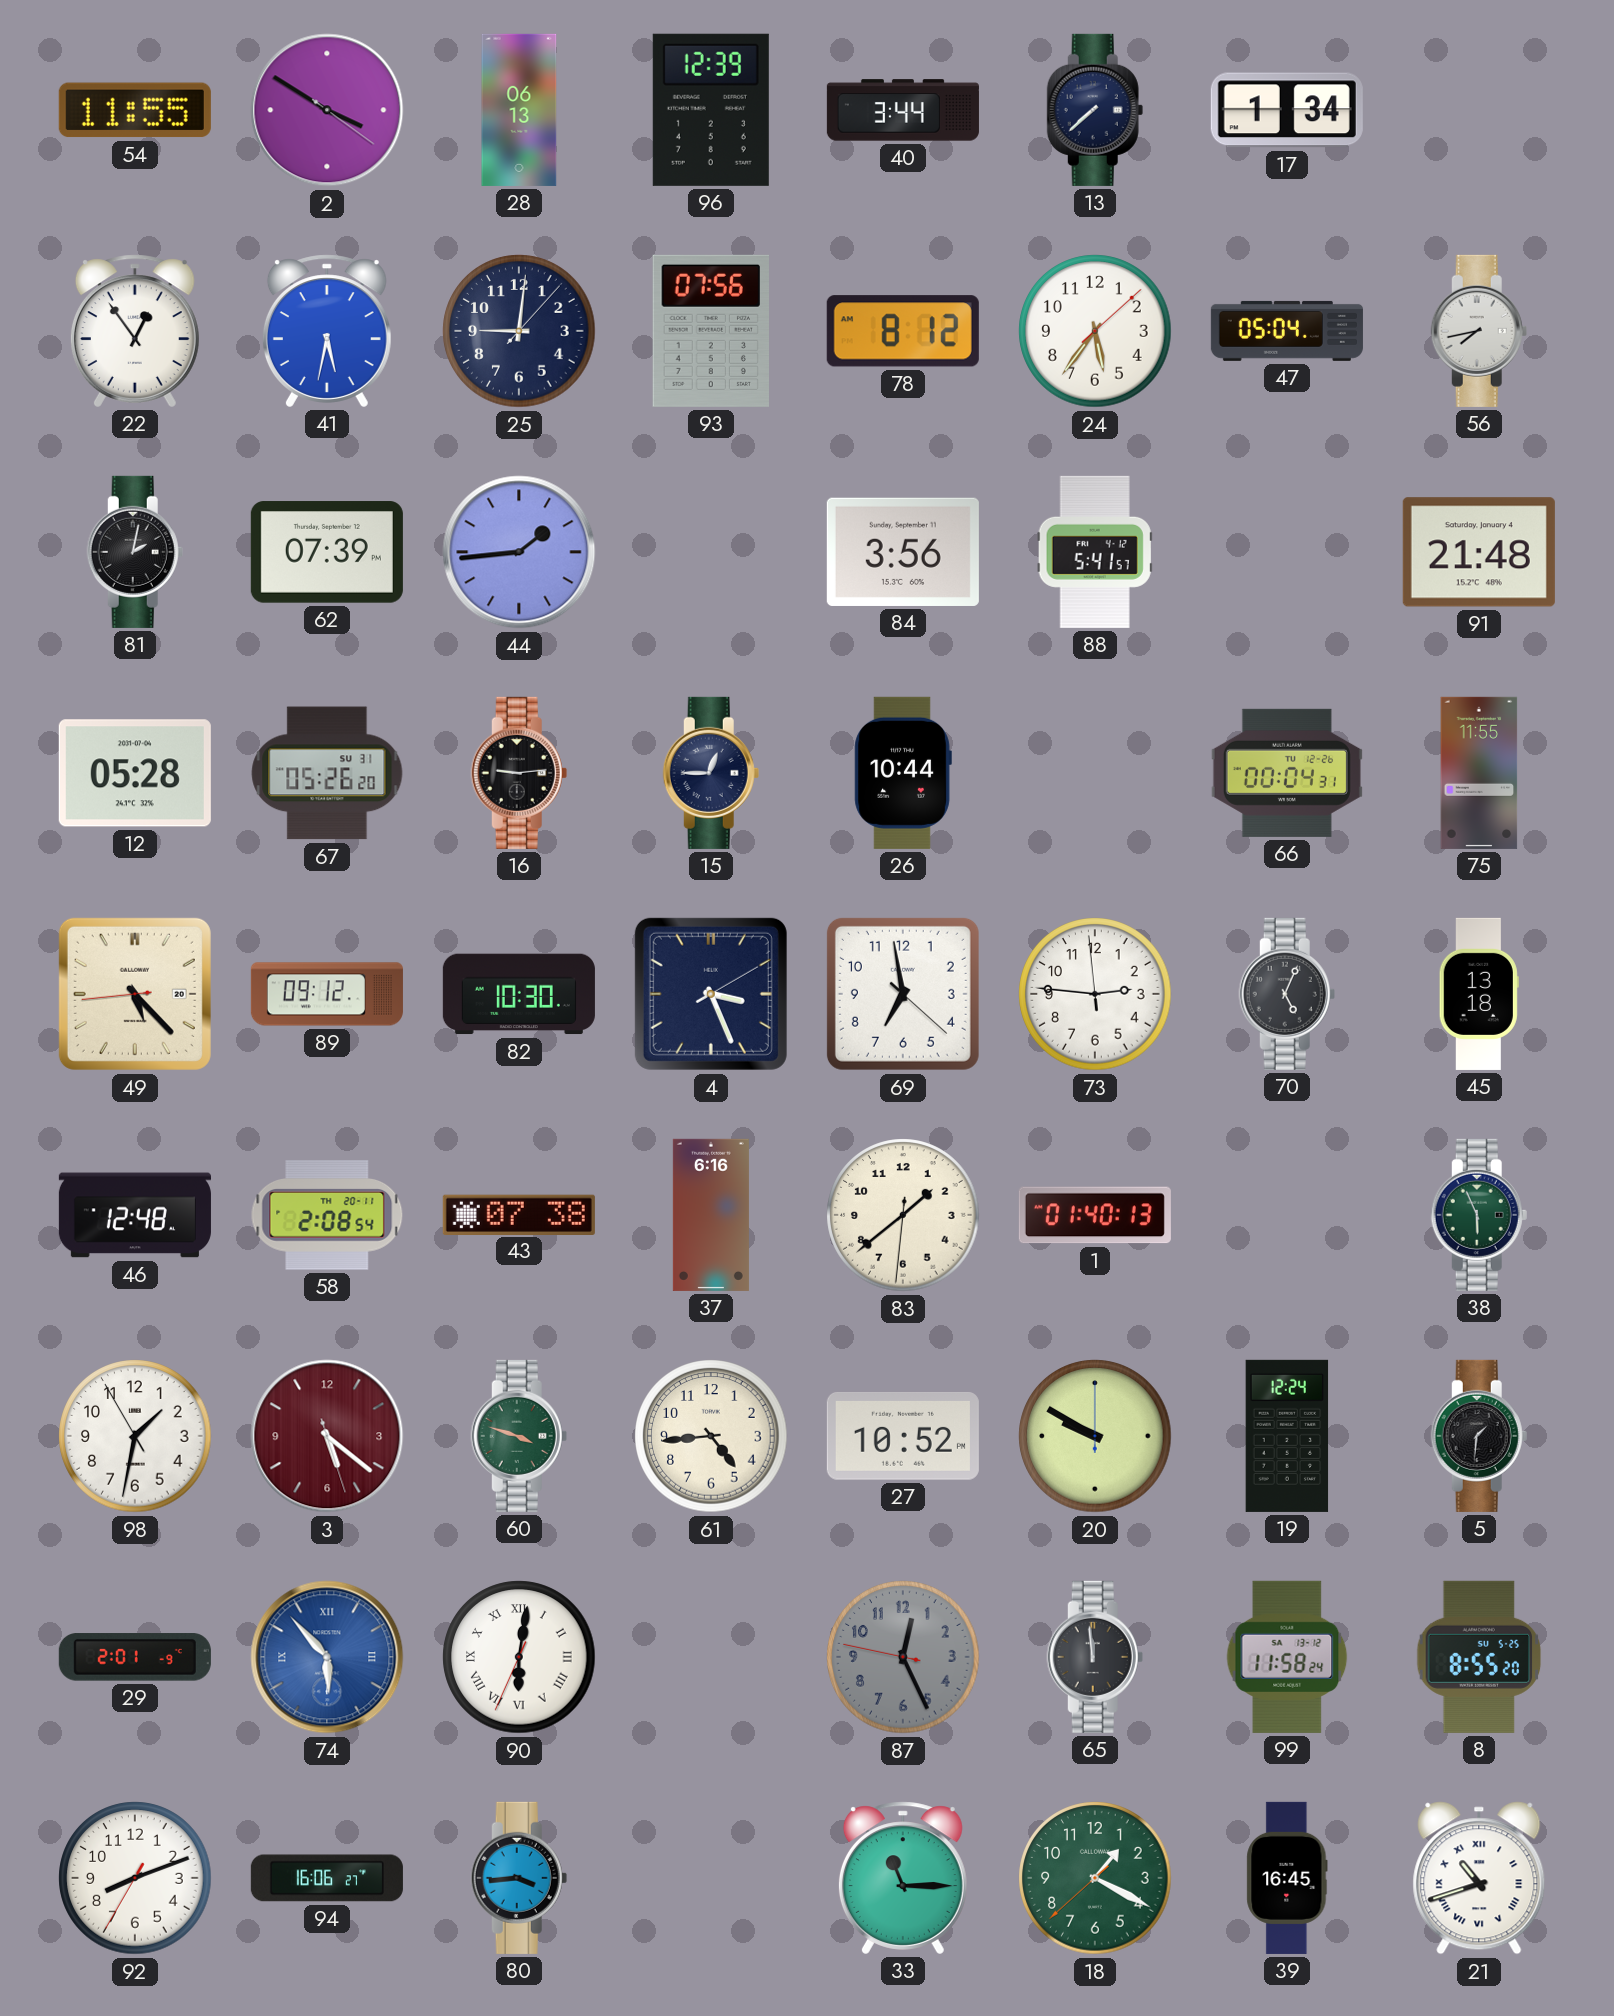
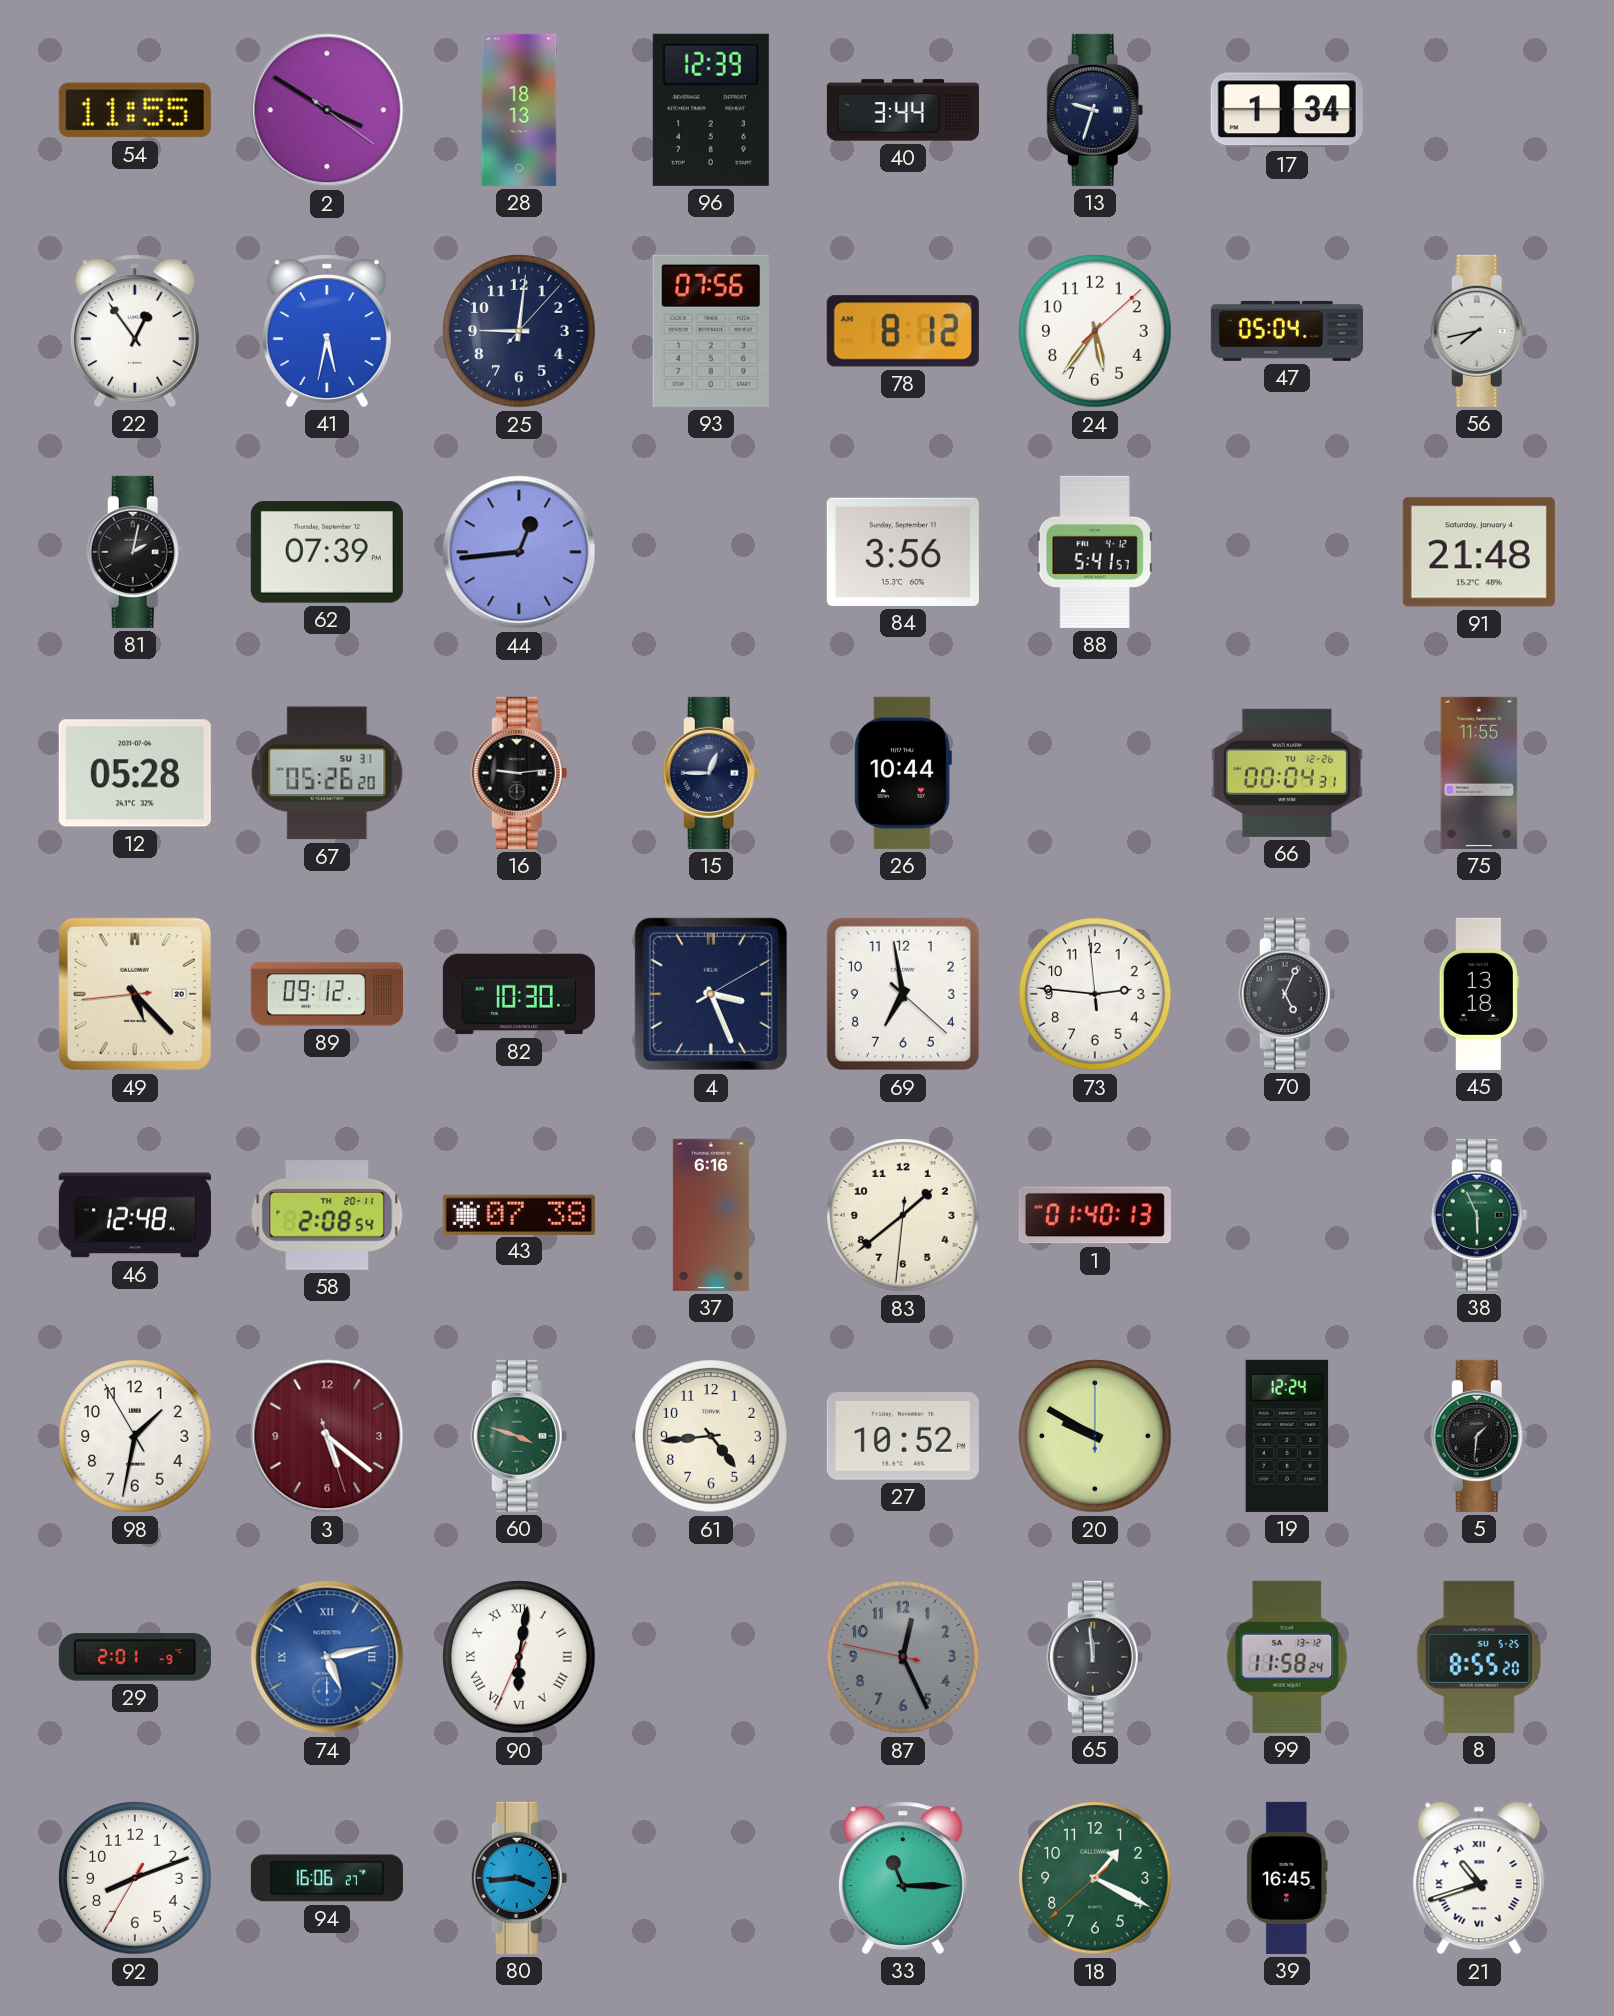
28: 06:13 -> 18:13 (519, 110)
13: 7:38 -> 9:33 (1095, 110)
44: 1:44 -> 12:44 (519, 552)
74: 5:53 -> 5:13 (327, 1657)
